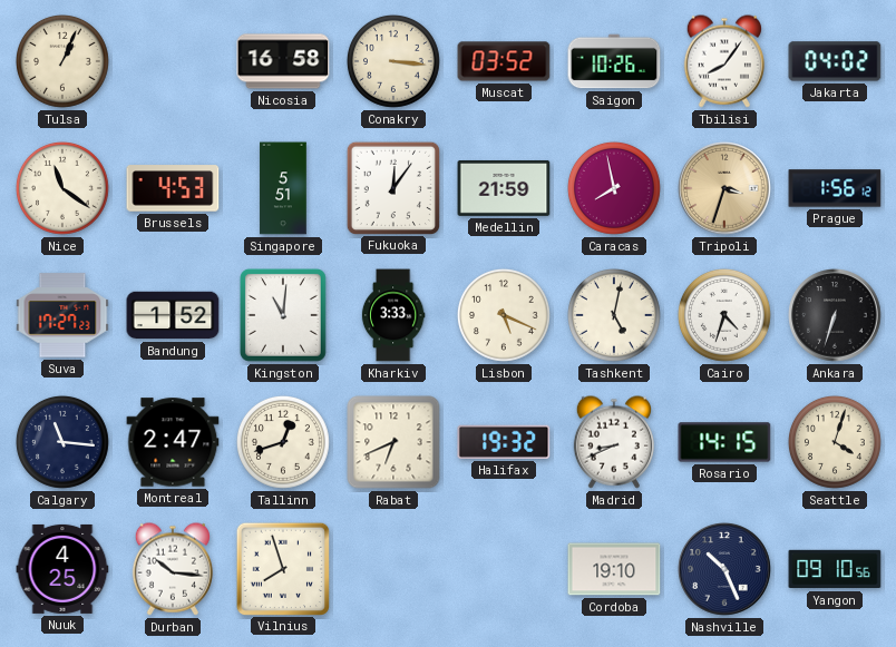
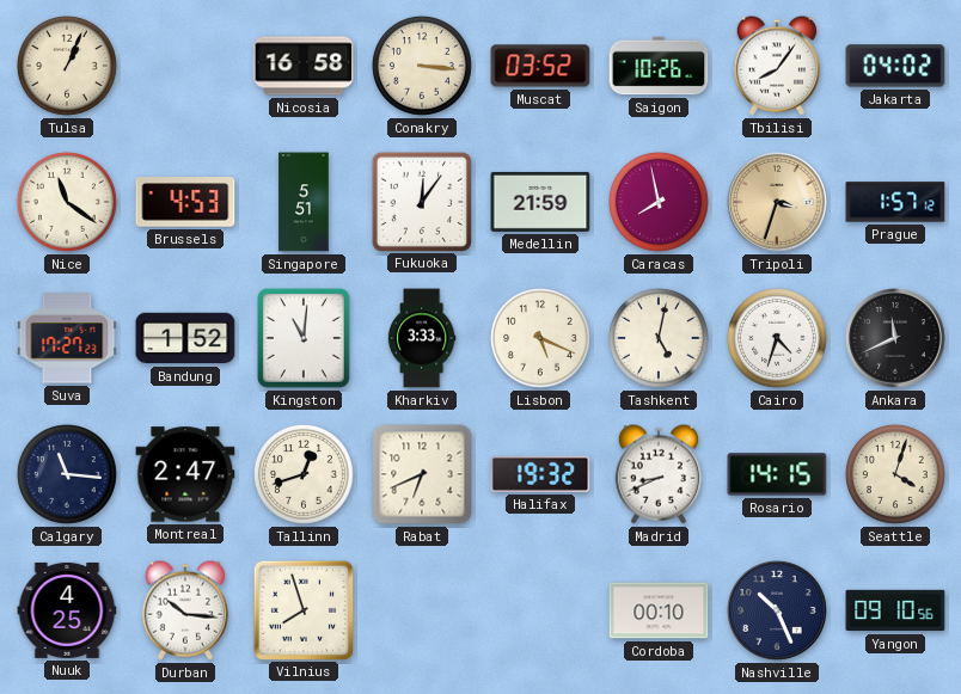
Prague: 1:56 -> 1:57 (895, 202)
Ankara: 6:33 -> 11:41 (895, 338)
Cordoba: 19:10 -> 00:10 (659, 610)
